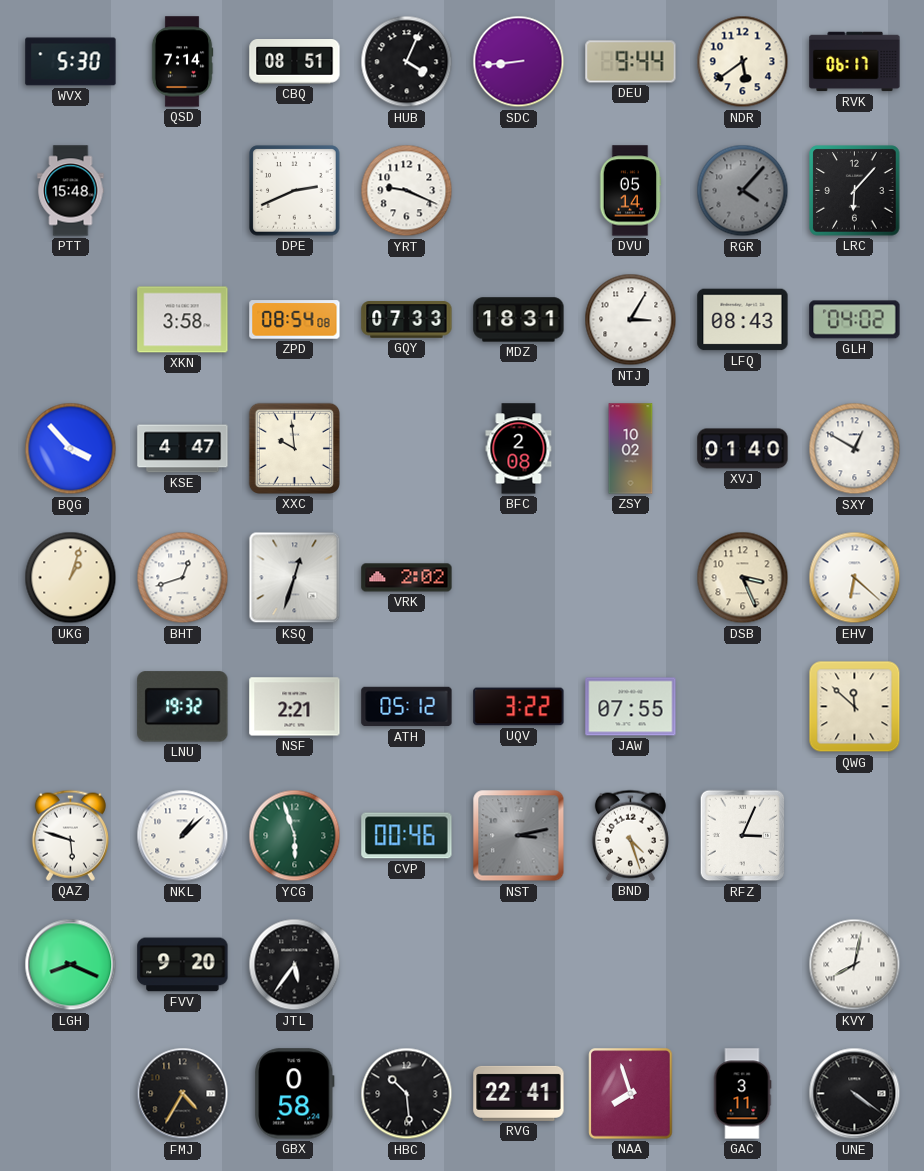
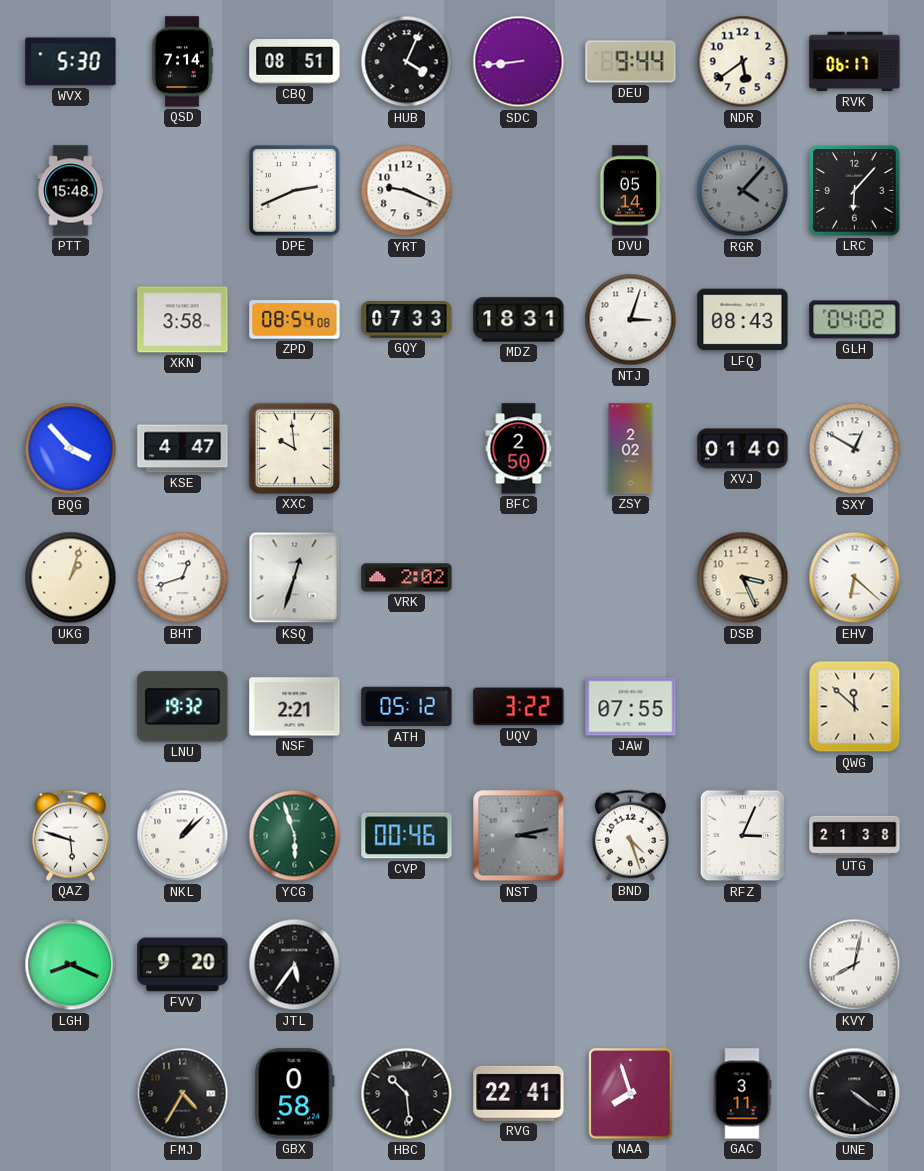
NTJ: 3:05 -> 3:03 (631, 320)
BFC: 2:08 -> 2:50 (519, 449)
ZSY: 10:02 -> 2:02 (631, 449)
UTG: none -> 21:38 (855, 836)
